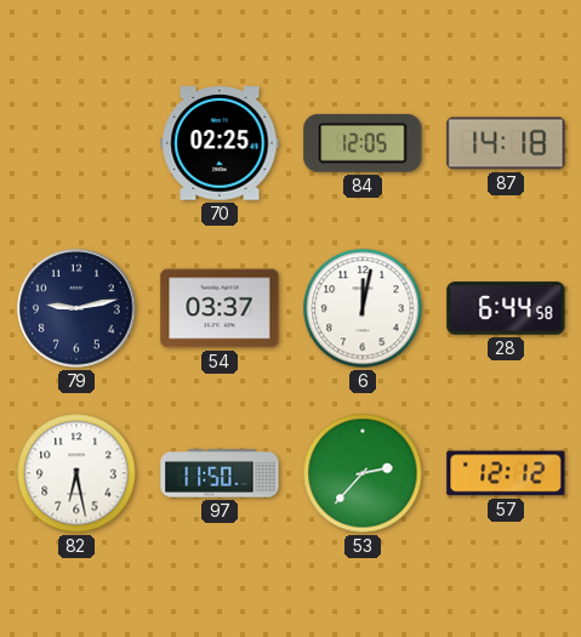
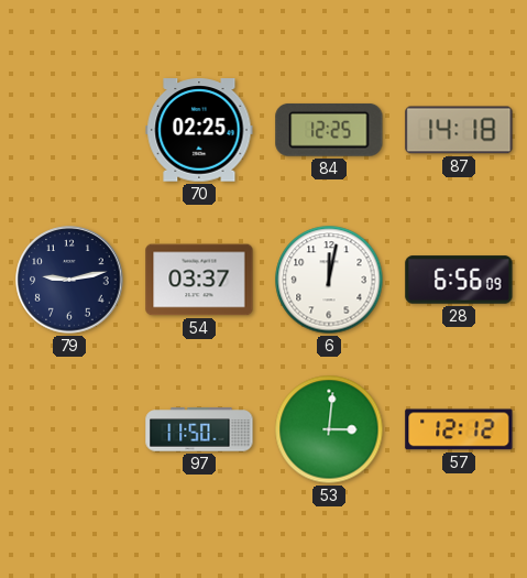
84: 12:05 -> 12:25 (329, 130)
28: 6:44 -> 6:56 (459, 280)
82: 6:28 -> none (76, 473)
53: 2:37 -> 3:01 (329, 429)
